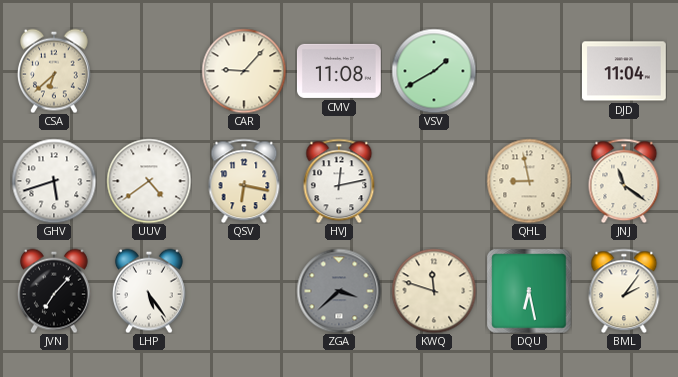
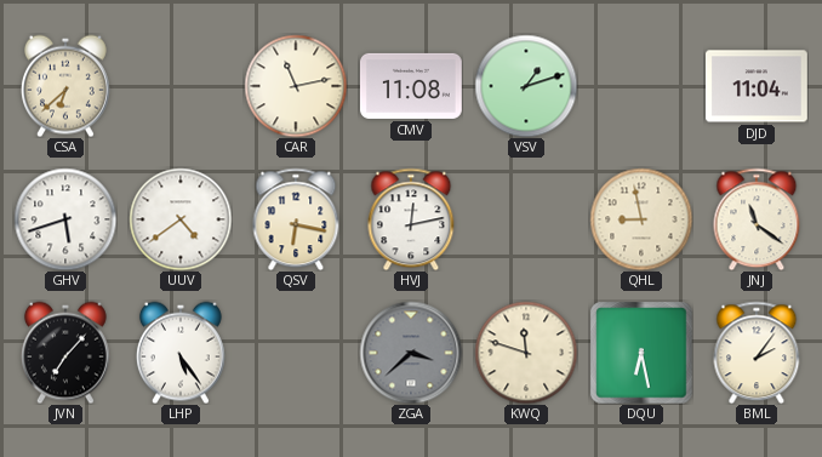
CAR: 9:07 -> 11:13 (296, 86)
VSV: 1:40 -> 1:12 (526, 86)
